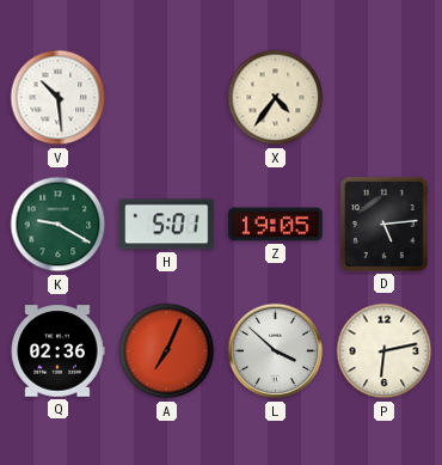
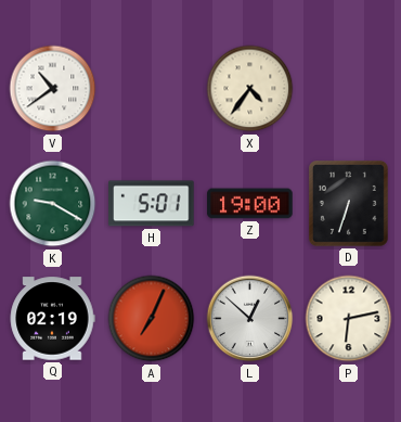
V: 10:29 -> 10:39 (53, 89)
Z: 19:05 -> 19:00 (250, 204)
D: 5:14 -> 6:33 (348, 203)
Q: 02:36 -> 02:19 (52, 319)
L: 3:52 -> 12:52 (250, 319)
